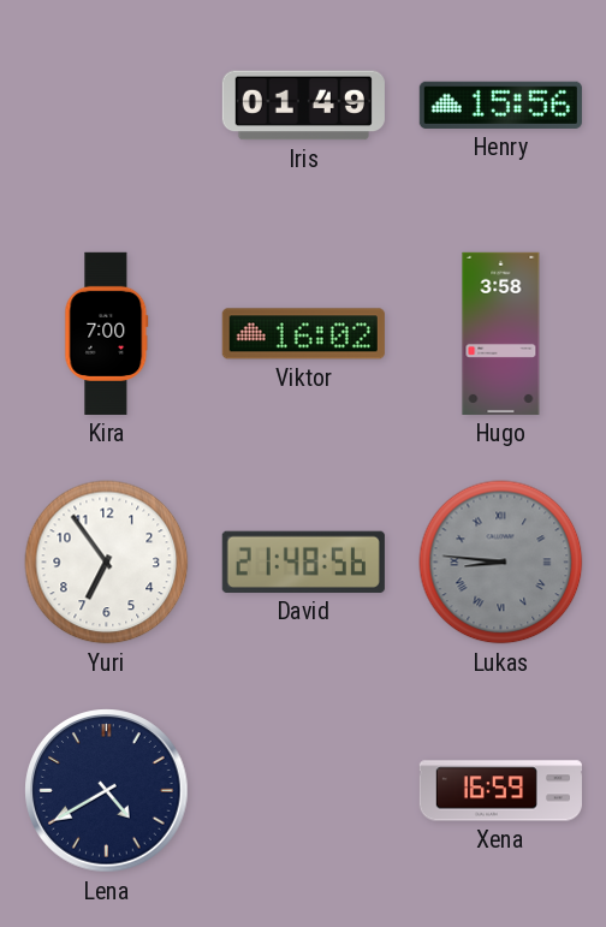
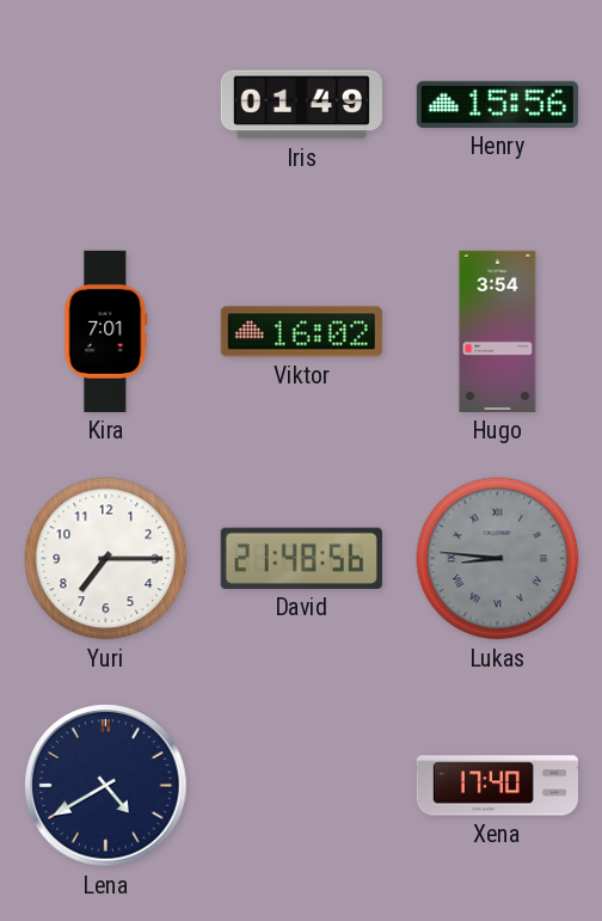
Kira: 7:00 -> 7:01 (106, 331)
Hugo: 3:58 -> 3:54 (498, 331)
Yuri: 6:54 -> 7:15 (106, 559)
Xena: 16:59 -> 17:40 (497, 786)
